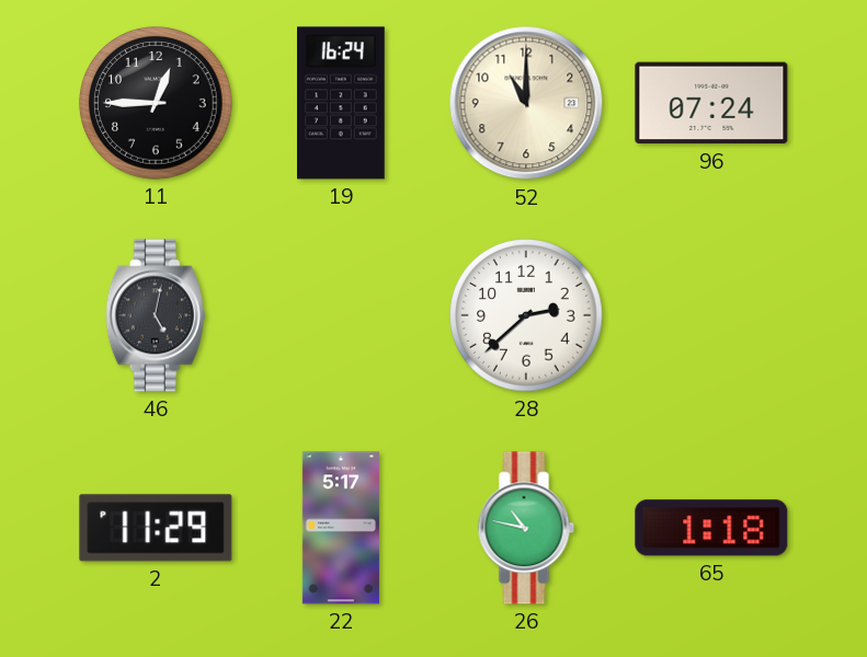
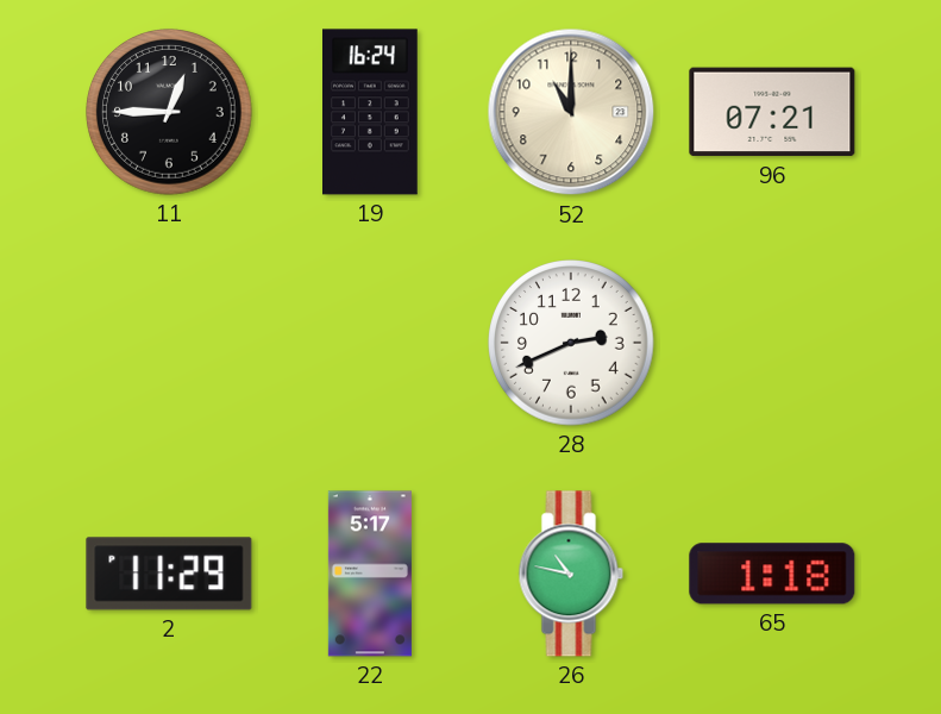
96: 07:24 -> 07:21 (772, 112)
46: 5:02 -> none (156, 315)
28: 2:38 -> 2:41 (571, 343)
